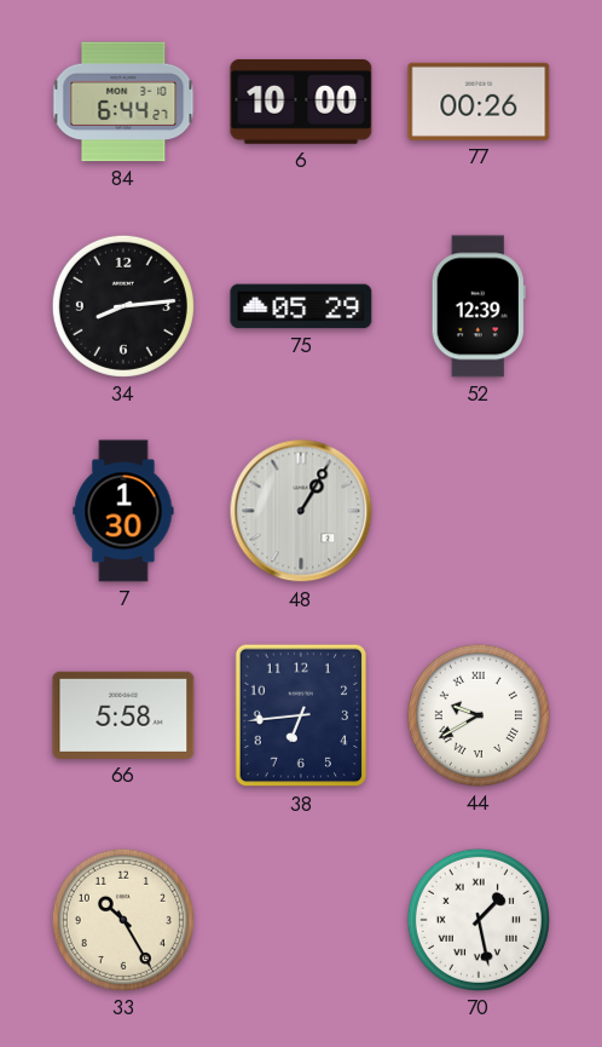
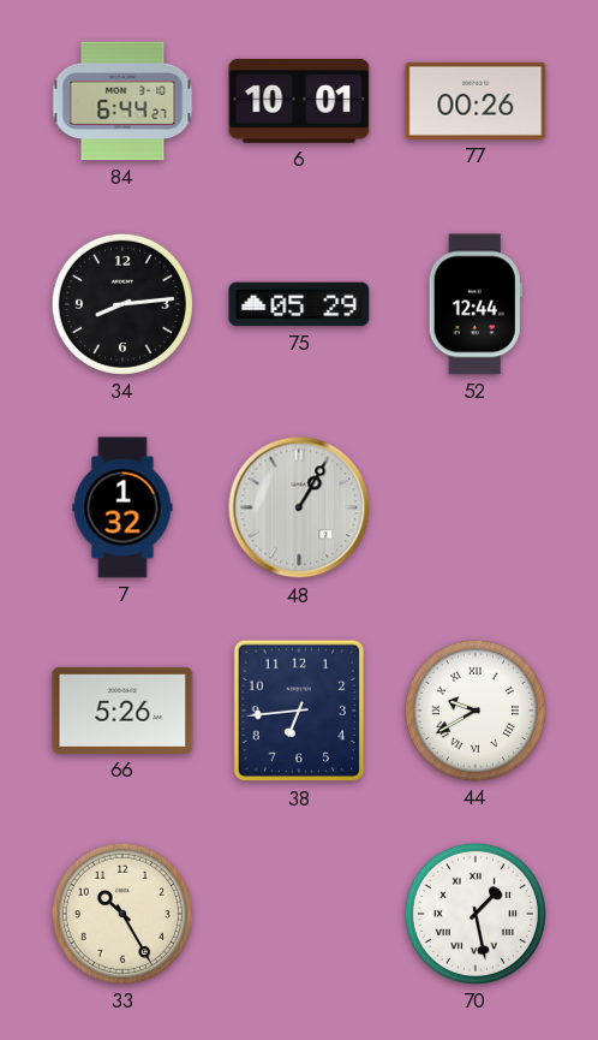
6: 10:00 -> 10:01 (299, 101)
52: 12:39 -> 12:44 (476, 304)
7: 1:30 -> 1:32 (122, 507)
66: 5:58 -> 5:26 (122, 711)
